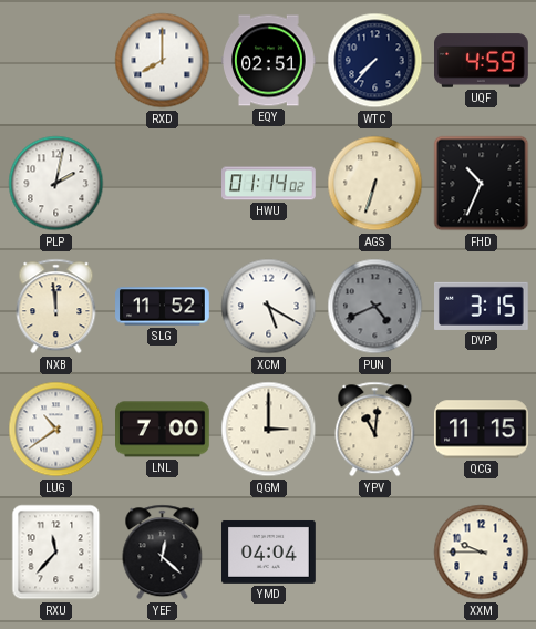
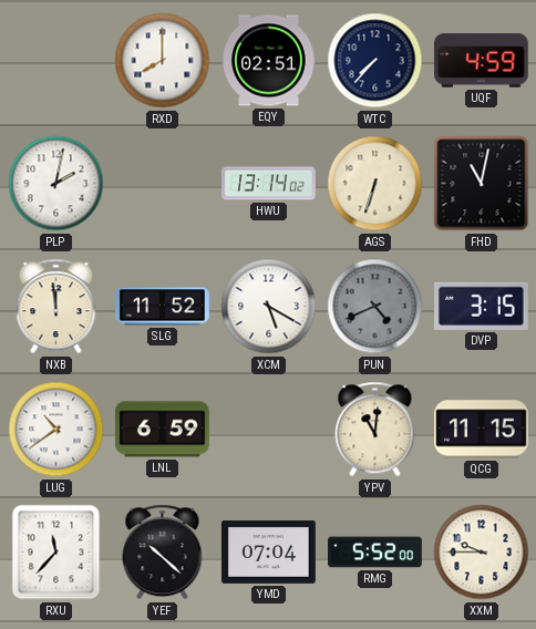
HWU: 01:14 -> 13:14 (269, 184)
FHD: 10:34 -> 11:02 (482, 184)
LNL: 7:00 -> 6:59 (163, 430)
QGM: 3:00 -> none (269, 430)
YEF: 12:22 -> 10:22 (163, 553)
YMD: 04:04 -> 07:04 (269, 551)
RMG: none -> 5:52 (375, 553)
